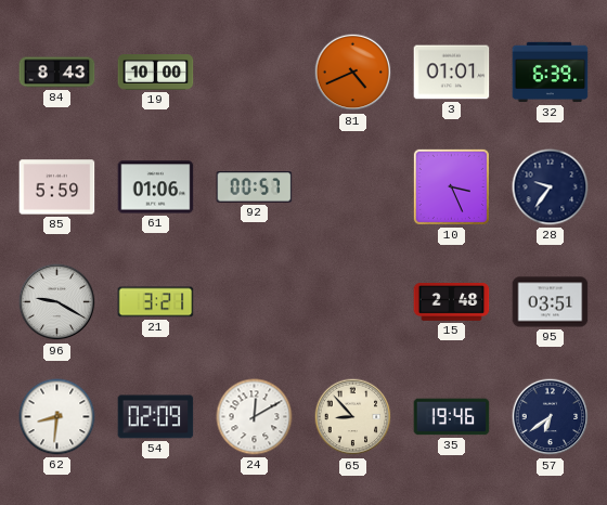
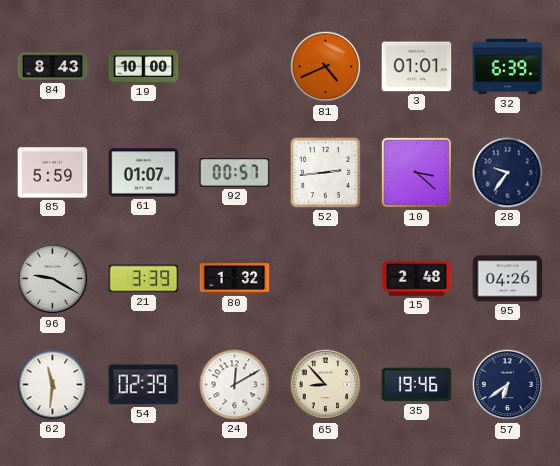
61: 01:06 -> 01:07 (144, 173)
52: none -> 2:44 (325, 172)
10: 3:26 -> 3:22 (416, 172)
21: 3:21 -> 3:39 (144, 279)
80: none -> 1:32 (235, 279)
95: 03:51 -> 04:26 (508, 279)
62: 8:31 -> 11:31 (53, 385)
54: 02:09 -> 02:39 (144, 385)
